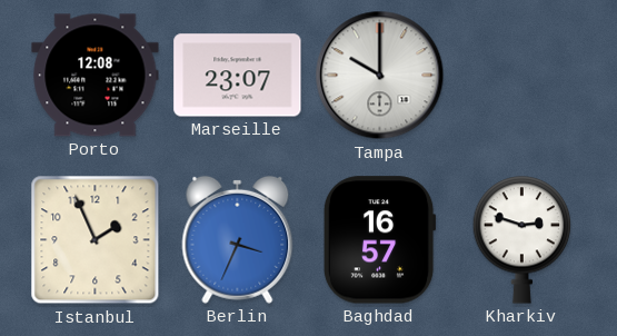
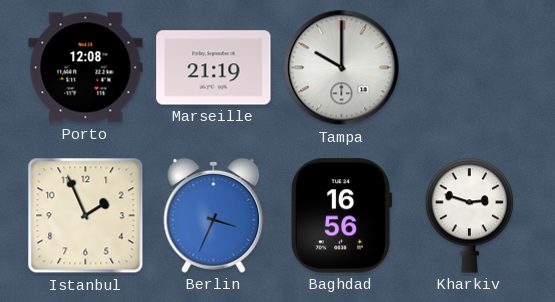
Marseille: 23:07 -> 21:19 (214, 68)
Baghdad: 16:57 -> 16:56 (341, 216)
